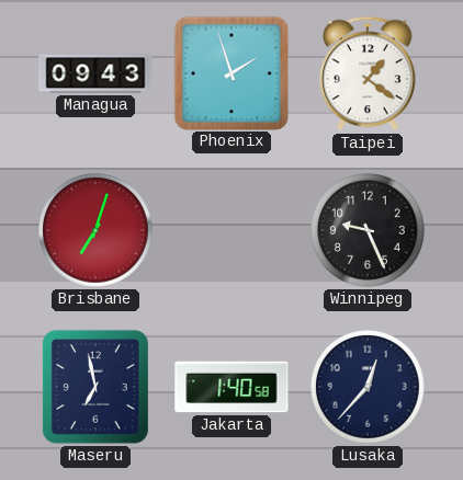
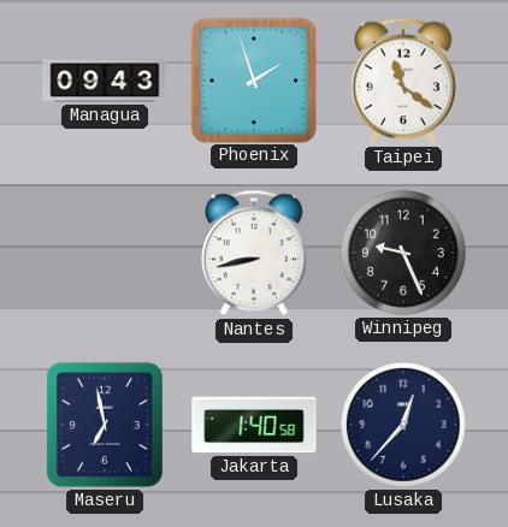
Taipei: 1:21 -> 11:21 (404, 81)
Brisbane: 7:03 -> none (97, 231)
Nantes: none -> 8:43 (255, 253)
